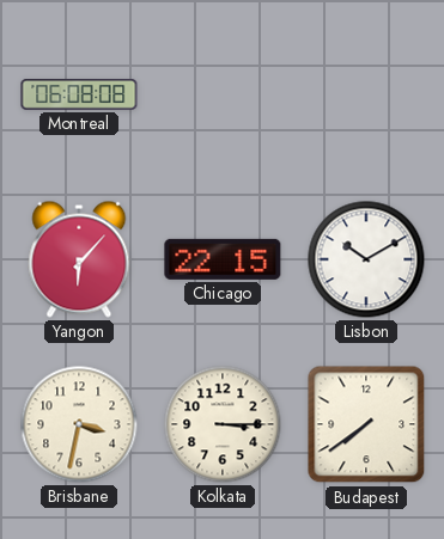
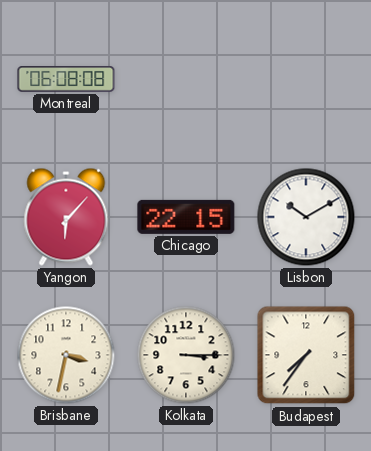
Budapest: 7:39 -> 7:36 (306, 355)
